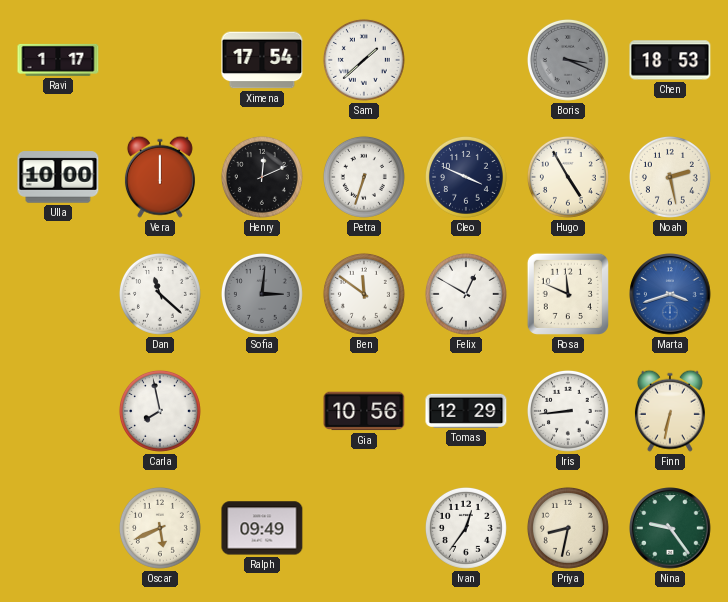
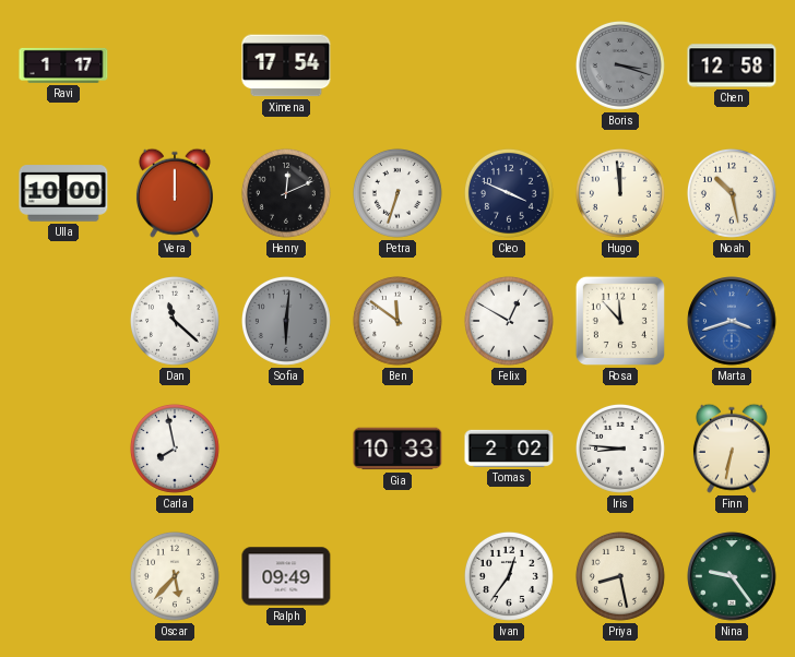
Sam: 1:38 -> none (364, 60)
Boris: 3:19 -> 3:18 (620, 65)
Chen: 18:53 -> 12:58 (732, 65)
Hugo: 4:55 -> 11:59 (620, 193)
Noah: 2:28 -> 10:28 (732, 193)
Sofia: 3:01 -> 6:01 (286, 321)
Rosa: 11:49 -> 11:53 (620, 321)
Gia: 10:56 -> 10:33 (397, 449)
Tomas: 12:29 -> 2:02 (509, 449)
Iris: 8:44 -> 8:46 (620, 449)
Oscar: 5:41 -> 5:37 (175, 576)
Priya: 8:32 -> 8:28 (620, 576)
